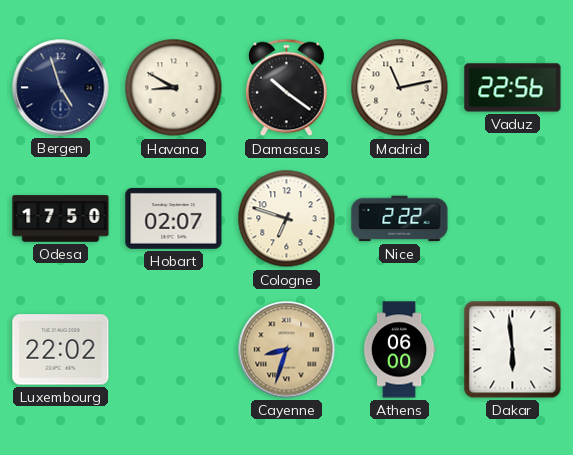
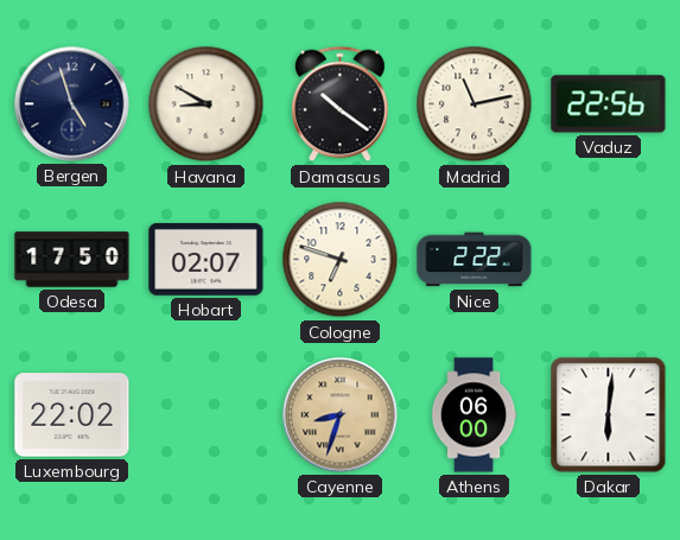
Dakar: 5:59 -> 6:01 (609, 415)
